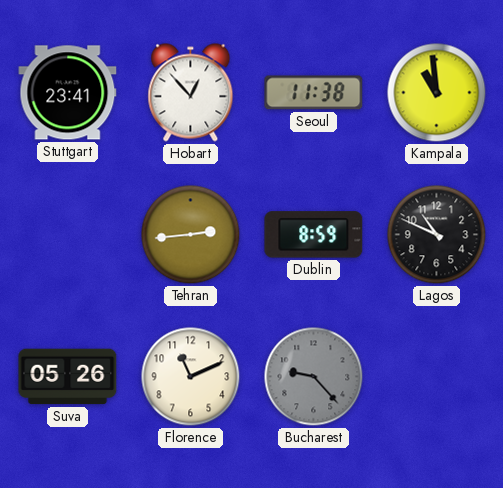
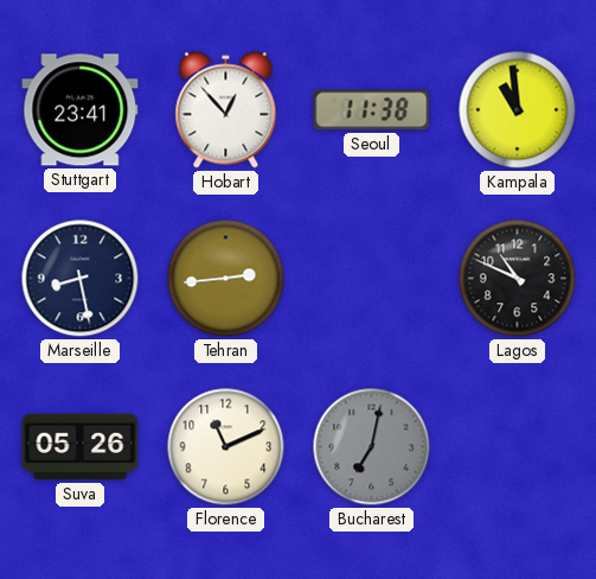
Marseille: none -> 8:28 (81, 279)
Dublin: 8:59 -> none (314, 235)
Bucharest: 9:23 -> 7:02 (372, 447)
